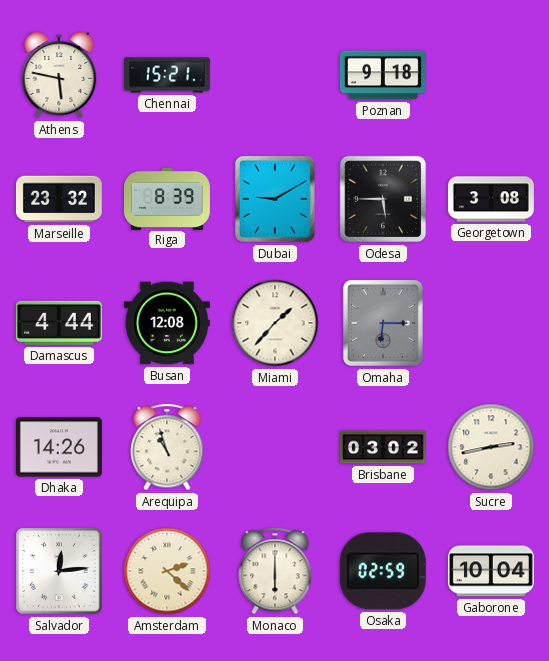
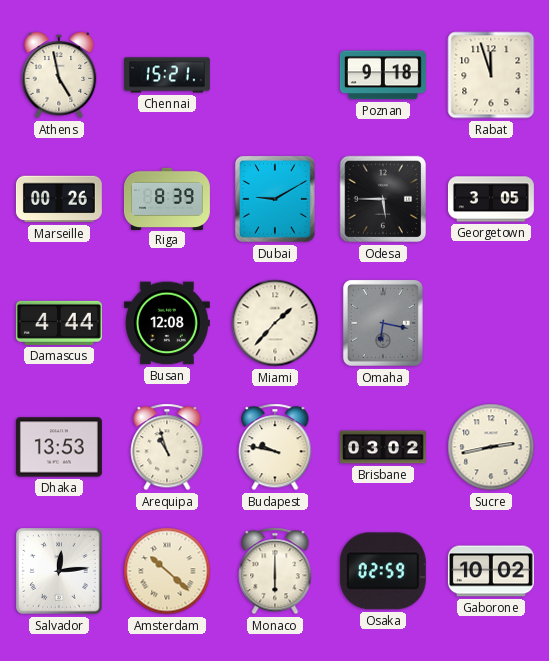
Athens: 5:47 -> 4:58 (59, 75)
Rabat: none -> 11:57 (491, 75)
Marseille: 23:32 -> 00:26 (59, 199)
Georgetown: 3:08 -> 3:05 (491, 199)
Omaha: 6:15 -> 6:17 (383, 323)
Dhaka: 14:26 -> 13:53 (59, 447)
Budapest: none -> 9:47 (275, 447)
Amsterdam: 2:22 -> 10:22 (167, 571)
Gaborone: 10:04 -> 10:02 (491, 571)
